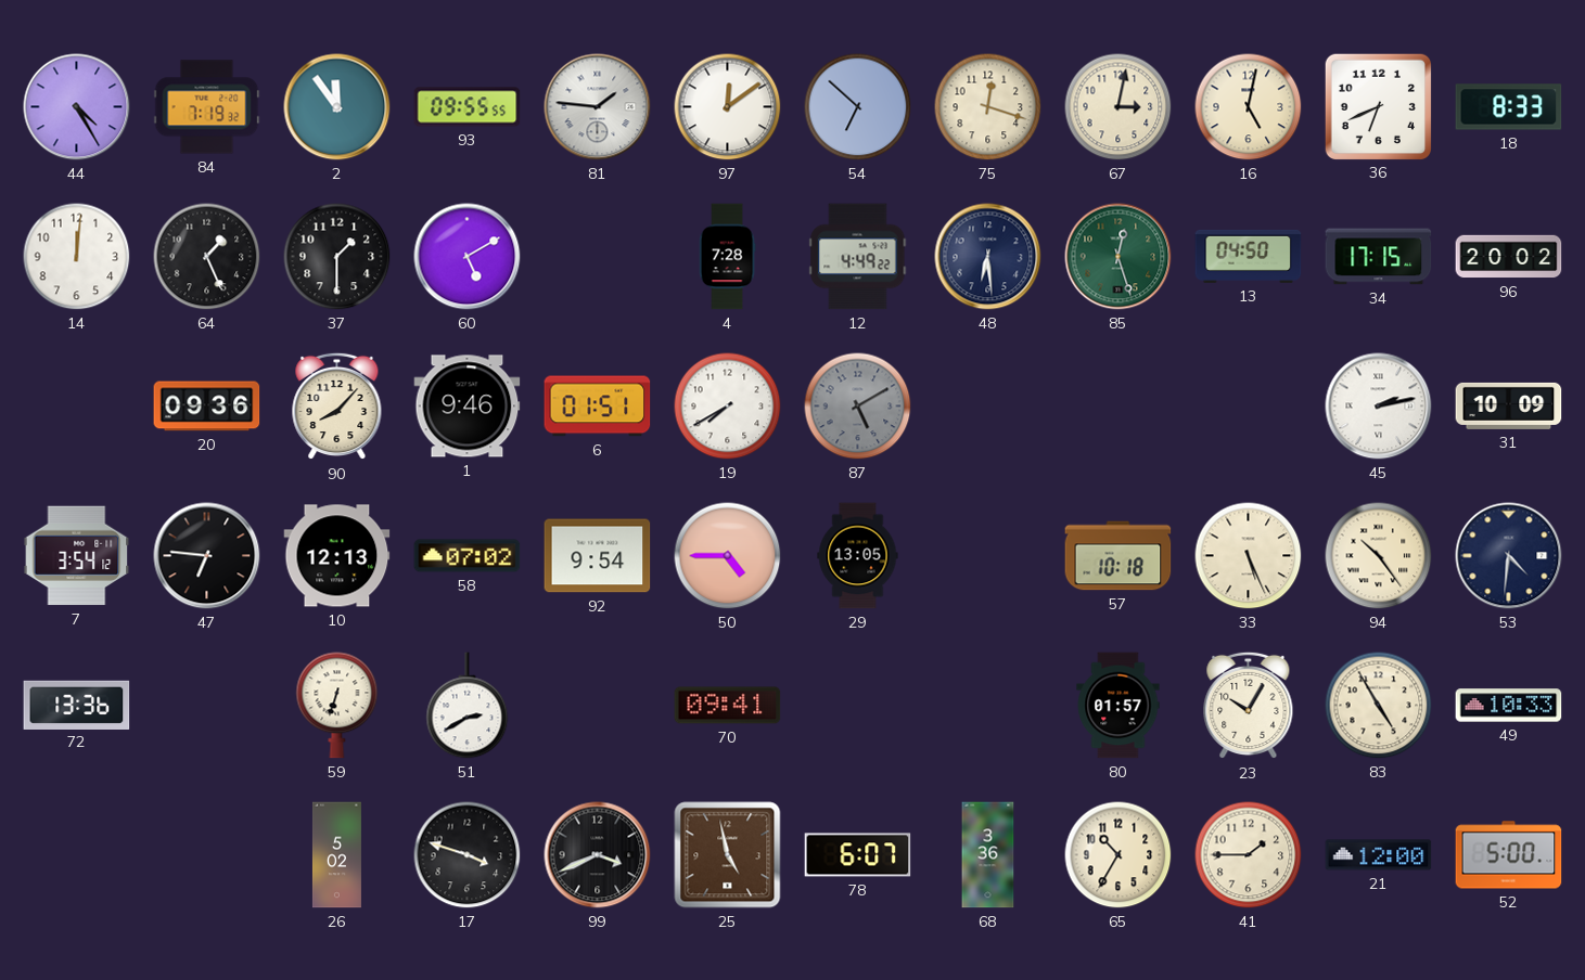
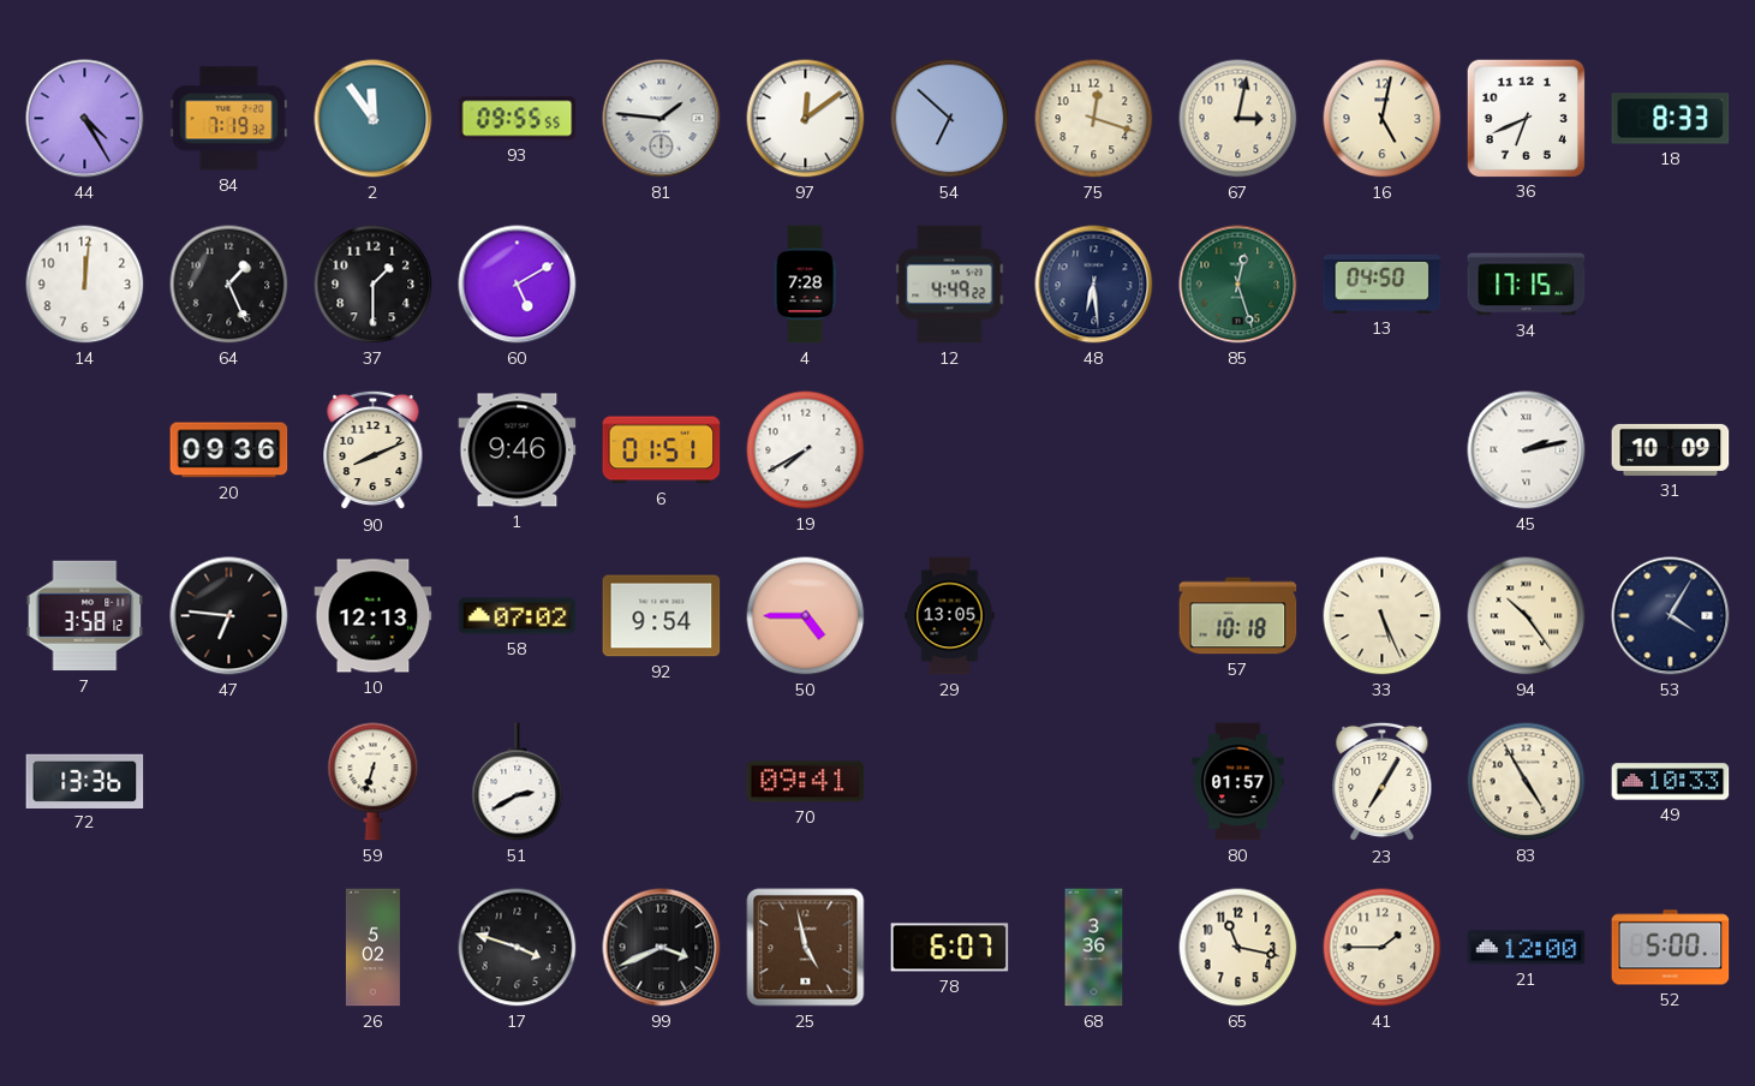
96: 20:02 -> none (1509, 257)
90: 8:07 -> 8:11 (374, 450)
87: 5:10 -> none (858, 407)
7: 3:54 -> 3:58 (85, 616)
53: 4:31 -> 4:05 (1671, 616)
23: 10:05 -> 7:05 (1383, 782)
65: 10:35 -> 11:17 (1238, 948)
